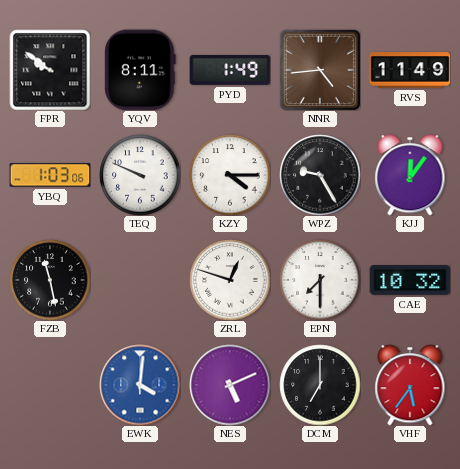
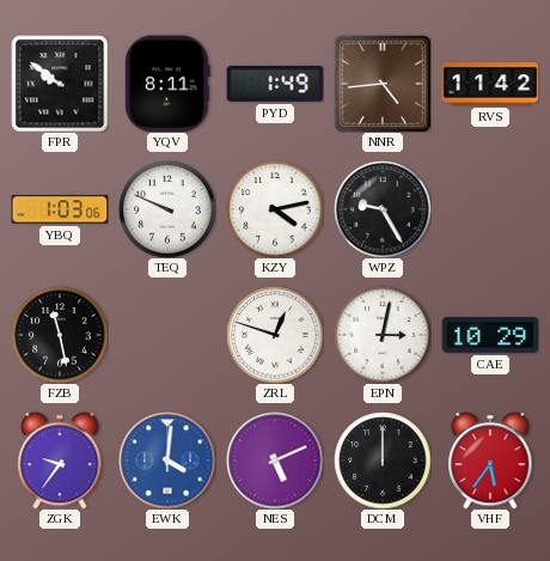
RVS: 11:49 -> 11:42 (490, 84)
KZY: 4:15 -> 4:13 (275, 209)
KJJ: 12:06 -> none (410, 175)
EPN: 7:30 -> 3:02 (383, 335)
CAE: 10:32 -> 10:29 (490, 336)
ZGK: none -> 9:36 (60, 461)
DCM: 7:00 -> 12:00 (383, 461)
